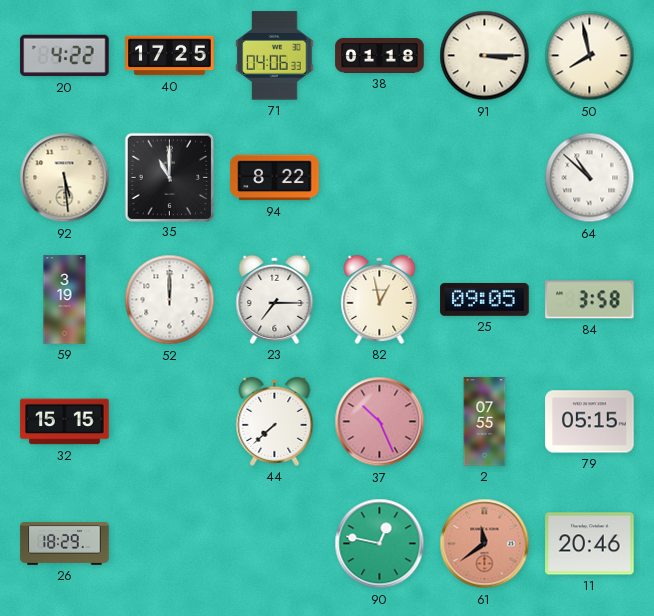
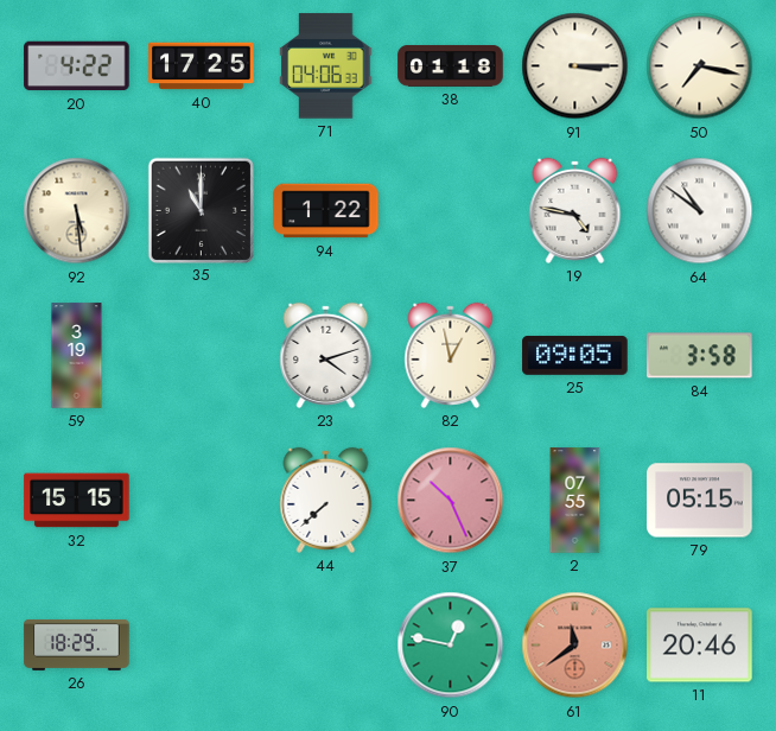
50: 7:58 -> 7:17 (700, 66)
94: 8:22 -> 1:22 (326, 211)
19: none -> 4:47 (575, 210)
64: 10:52 -> 10:51 (700, 211)
52: 12:00 -> none (170, 300)
23: 7:15 -> 4:12 (326, 355)
